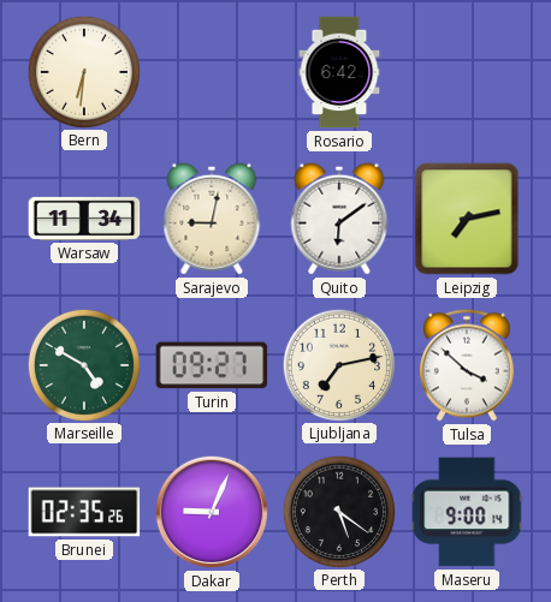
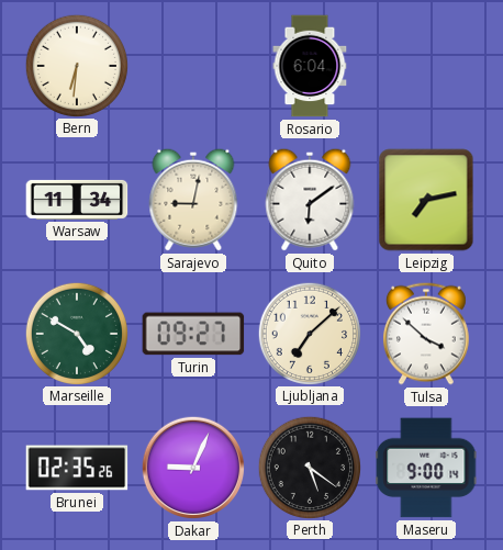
Rosario: 6:42 -> 6:04 (310, 66)
Ljubljana: 7:13 -> 7:08 (309, 333)
